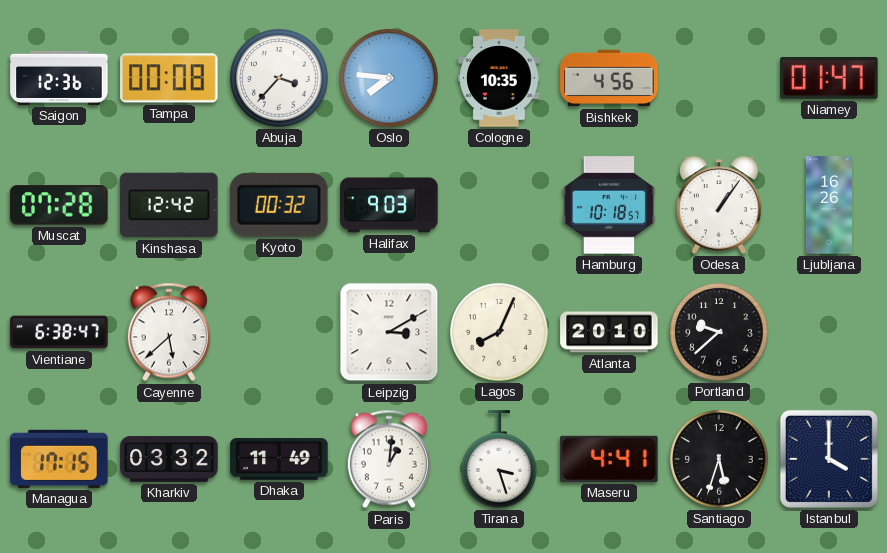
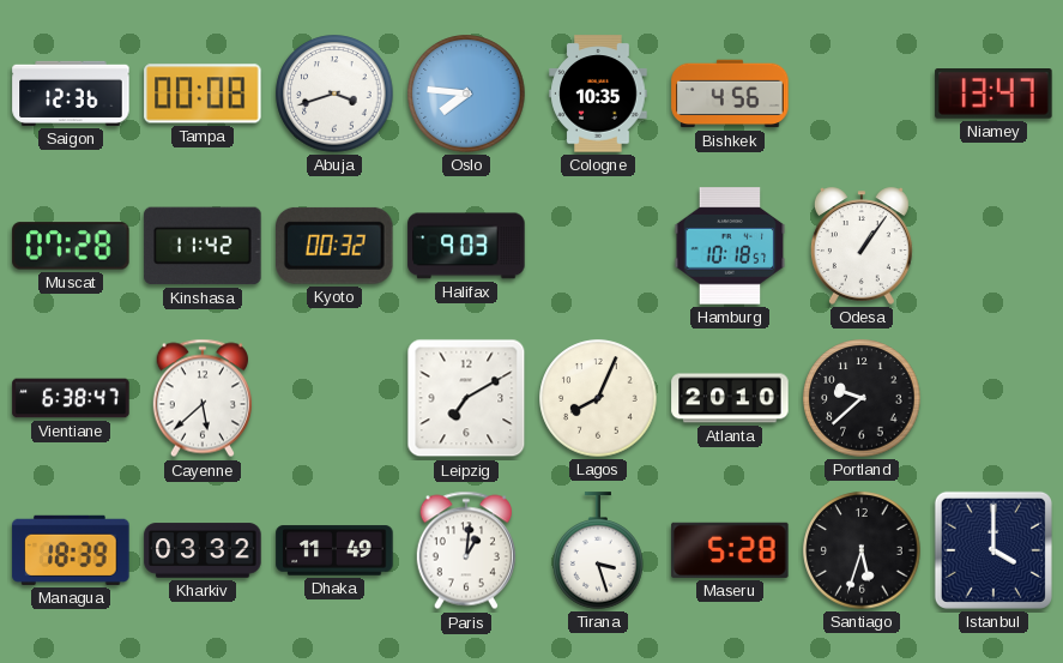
Abuja: 3:37 -> 3:42 (334, 94)
Niamey: 01:47 -> 13:47 (993, 95)
Kinshasa: 12:42 -> 11:42 (203, 246)
Ljubljana: 16:26 -> none (829, 205)
Leipzig: 3:10 -> 7:10 (466, 398)
Managua: 17:15 -> 18:39 (71, 550)
Maseru: 4:41 -> 5:28 (730, 550)
